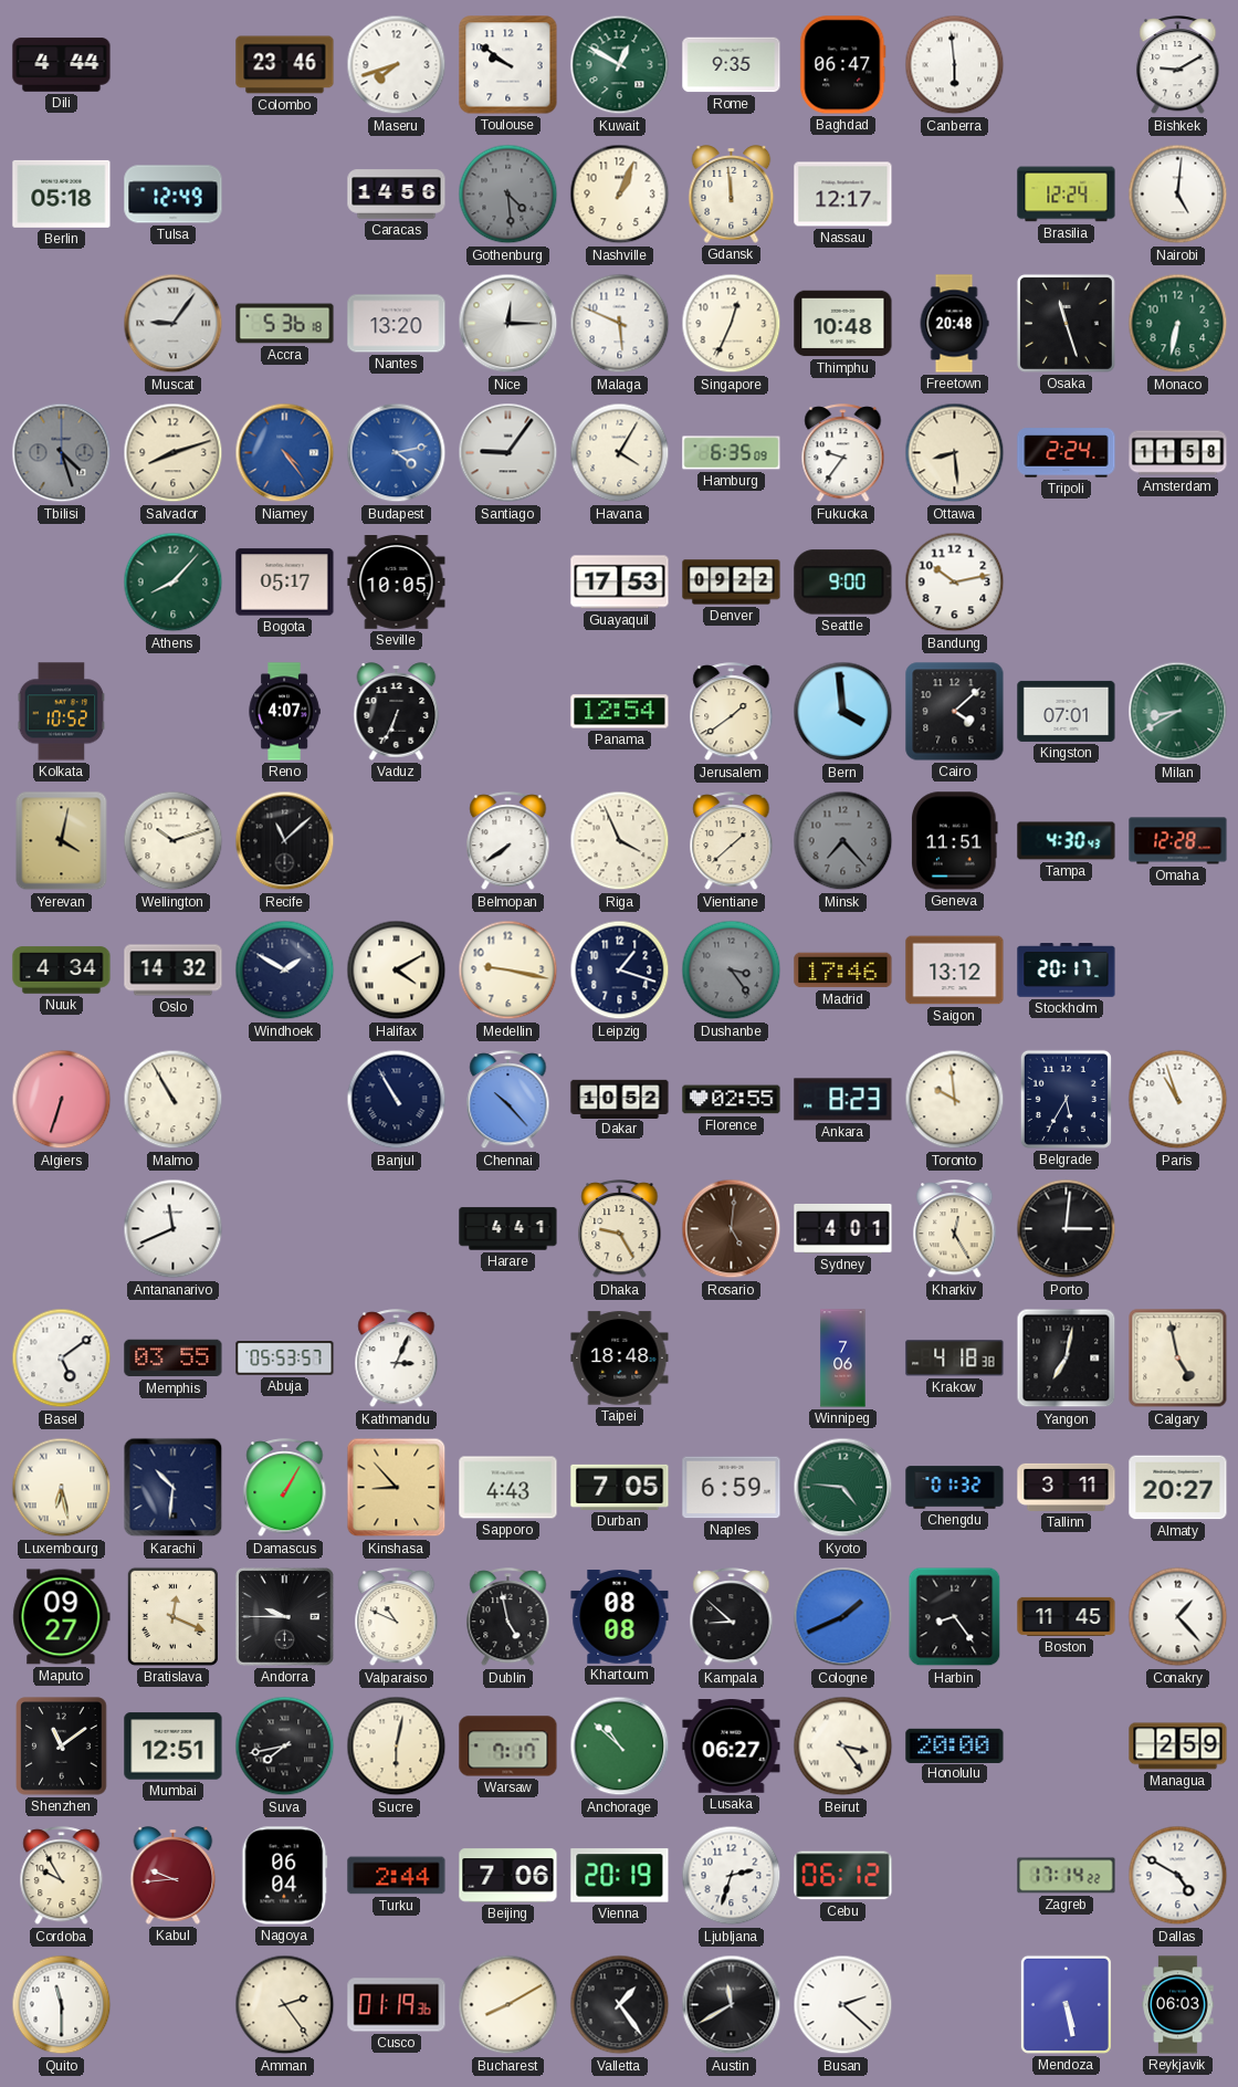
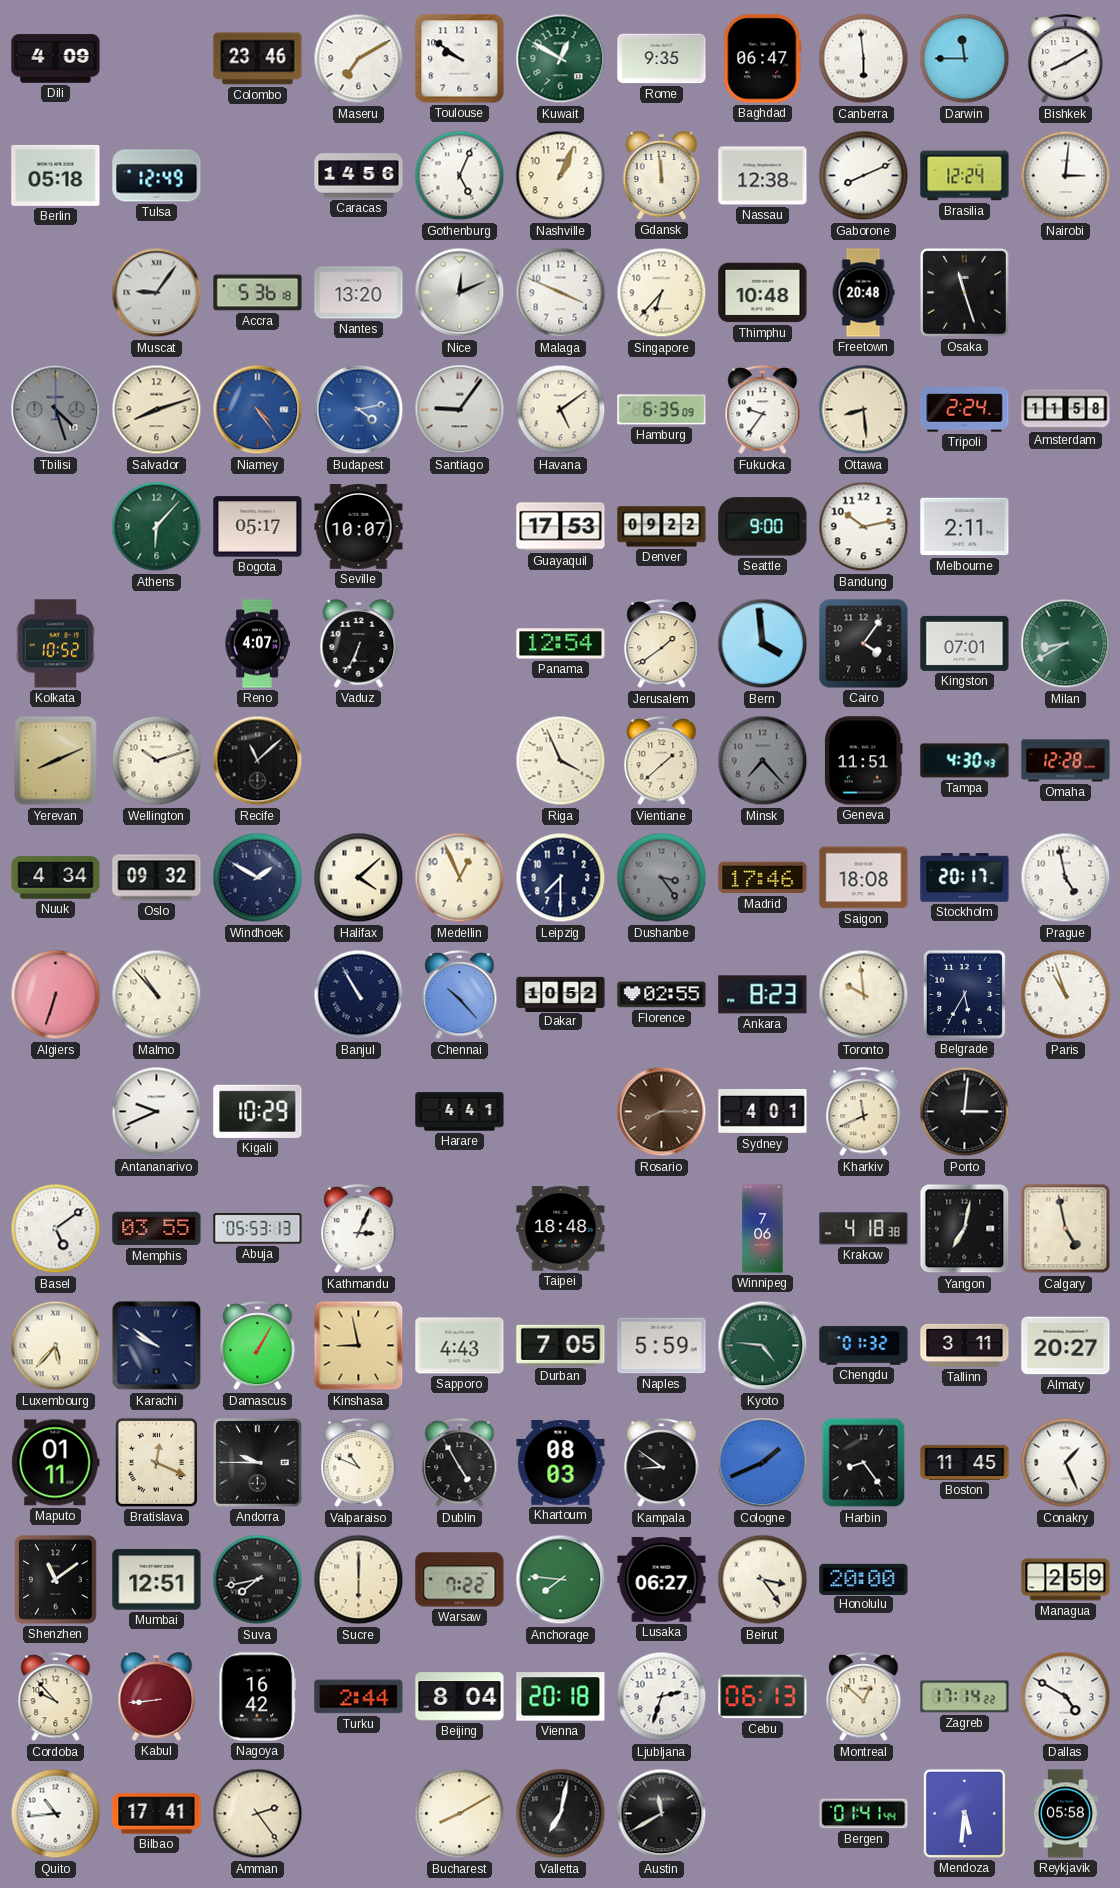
Dili: 4:44 -> 4:09 (56, 59)
Maseru: 7:42 -> 7:10 (359, 59)
Darwin: none -> 11:45 (965, 59)
Bishkek: 9:10 -> 8:10 (1066, 59)
Gothenburg: 4:29 -> 5:04 (460, 176)
Gothenburg dial: grey -> white (460, 176)
Nassau: 12:17 -> 12:38 (763, 176)
Gaborone: none -> 8:11 (864, 176)
Nairobi: 5:01 -> 3:01 (1066, 176)
Nice: 12:15 -> 12:11 (460, 293)
Malaga: 5:49 -> 3:49 (561, 293)
Singapore: 12:34 -> 6:37 (662, 293)
Monaco: 6:32 -> none (1178, 324)
Havana: 4:05 -> 5:09 (561, 410)
Athens: 8:07 -> 6:07 (157, 527)
Seville: 10:05 -> 10:07 (359, 527)
Melbourne: none -> 2:11 (965, 527)
Cairo: 4:08 -> 4:06 (864, 644)
Yerevan: 4:02 -> 8:11 (56, 761)
Belmopan: 7:39 -> none (508, 841)
Oslo: 14:32 -> 09:32 (157, 878)
Halifax: 4:10 -> 4:08 (359, 878)
Medellin: 9:17 -> 12:56 (460, 878)
Leipzig: 1:18 -> 7:30 (561, 878)
Saigon: 13:12 -> 18:08 (864, 878)
Prague: none -> 4:58 (1066, 878)
Malmo: 10:55 -> 10:53 (157, 995)
Antananarivo: 11:41 -> 9:41 (157, 1112)
Kigali: none -> 10:29 (258, 1111)
Dhaka: 9:25 -> none (620, 1229)
Rosario: 5:01 -> 8:15 (662, 1112)
Kharkiv: 12:25 -> 11:41 (864, 1112)
Abuja: 05:53:57 -> 05:53:13 (258, 1229)
Luxembourg: 6:28 -> 5:37 (56, 1346)
Karachi: 10:31 -> 9:51 (157, 1346)
Kinshasa: 8:53 -> 8:58 (359, 1346)
Naples: 6:59 -> 5:59 (662, 1346)
Maputo: 09:27 -> 01:11 (56, 1463)
Dublin: 4:58 -> 4:55 (460, 1463)
Khartoum: 08:08 -> 08:03 (561, 1463)
Kampala: 8:52 -> 8:51 (662, 1463)
Conakry: 1:23 -> 1:26 (1066, 1463)
Sucre: 6:02 -> 6:00 (359, 1580)
Warsaw: 7:17 -> 7:22 (460, 1580)
Anchorage: 10:52 -> 7:46 (561, 1580)
Cordoba: 9:55 -> 9:53 (56, 1697)
Kabul: 9:44 -> 8:44 (157, 1697)
Nagoya: 06:04 -> 16:42 (258, 1697)
Beijing: 7:06 -> 8:04 (460, 1697)
Vienna: 20:19 -> 20:18 (561, 1697)
Cebu: 06:12 -> 06:13 (763, 1697)
Montreal: none -> 12:52 (864, 1697)
Quito: 11:30 -> 10:44 (56, 1814)
Bilbao: none -> 17:41 (157, 1814)
Cusco: 01:19 -> none (397, 2005)
Valletta: 1:24 -> 7:02 (561, 1814)
Busan: 2:22 -> none (843, 2005)
Bergen: none -> 01:41 (864, 1814)
Mendoza: 5:28 -> 5:31 (964, 1813)
Reykjavik: 06:03 -> 05:58 (1066, 1814)
